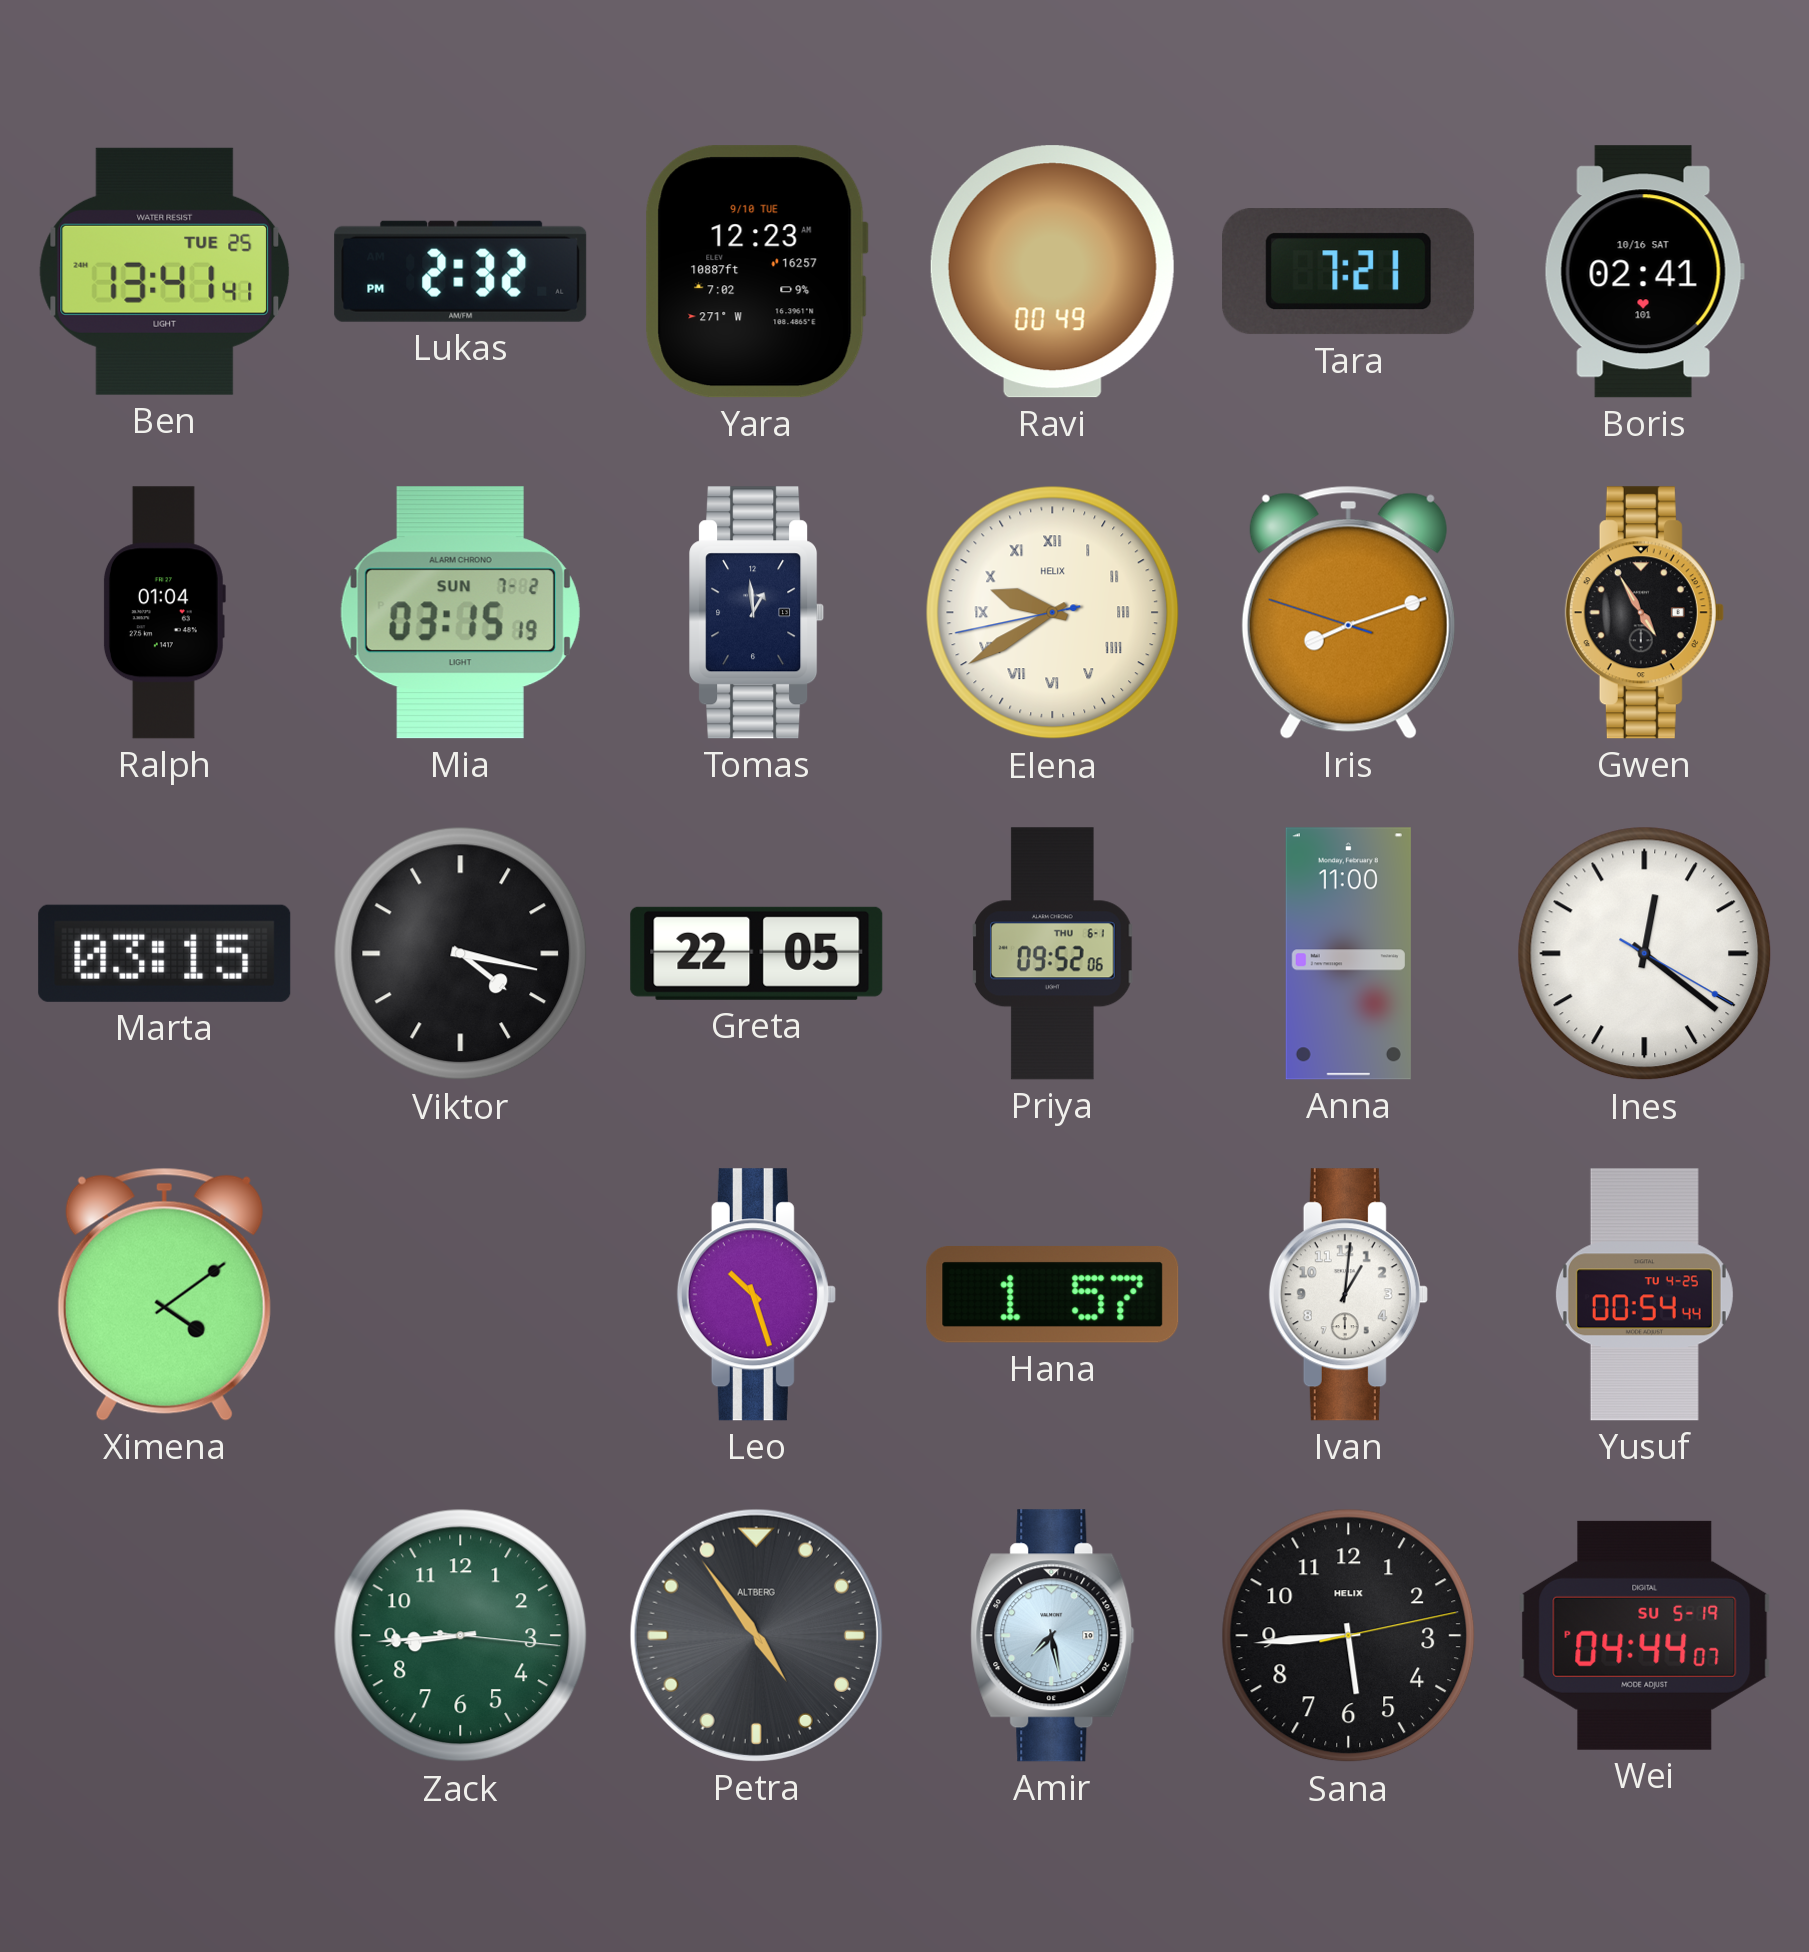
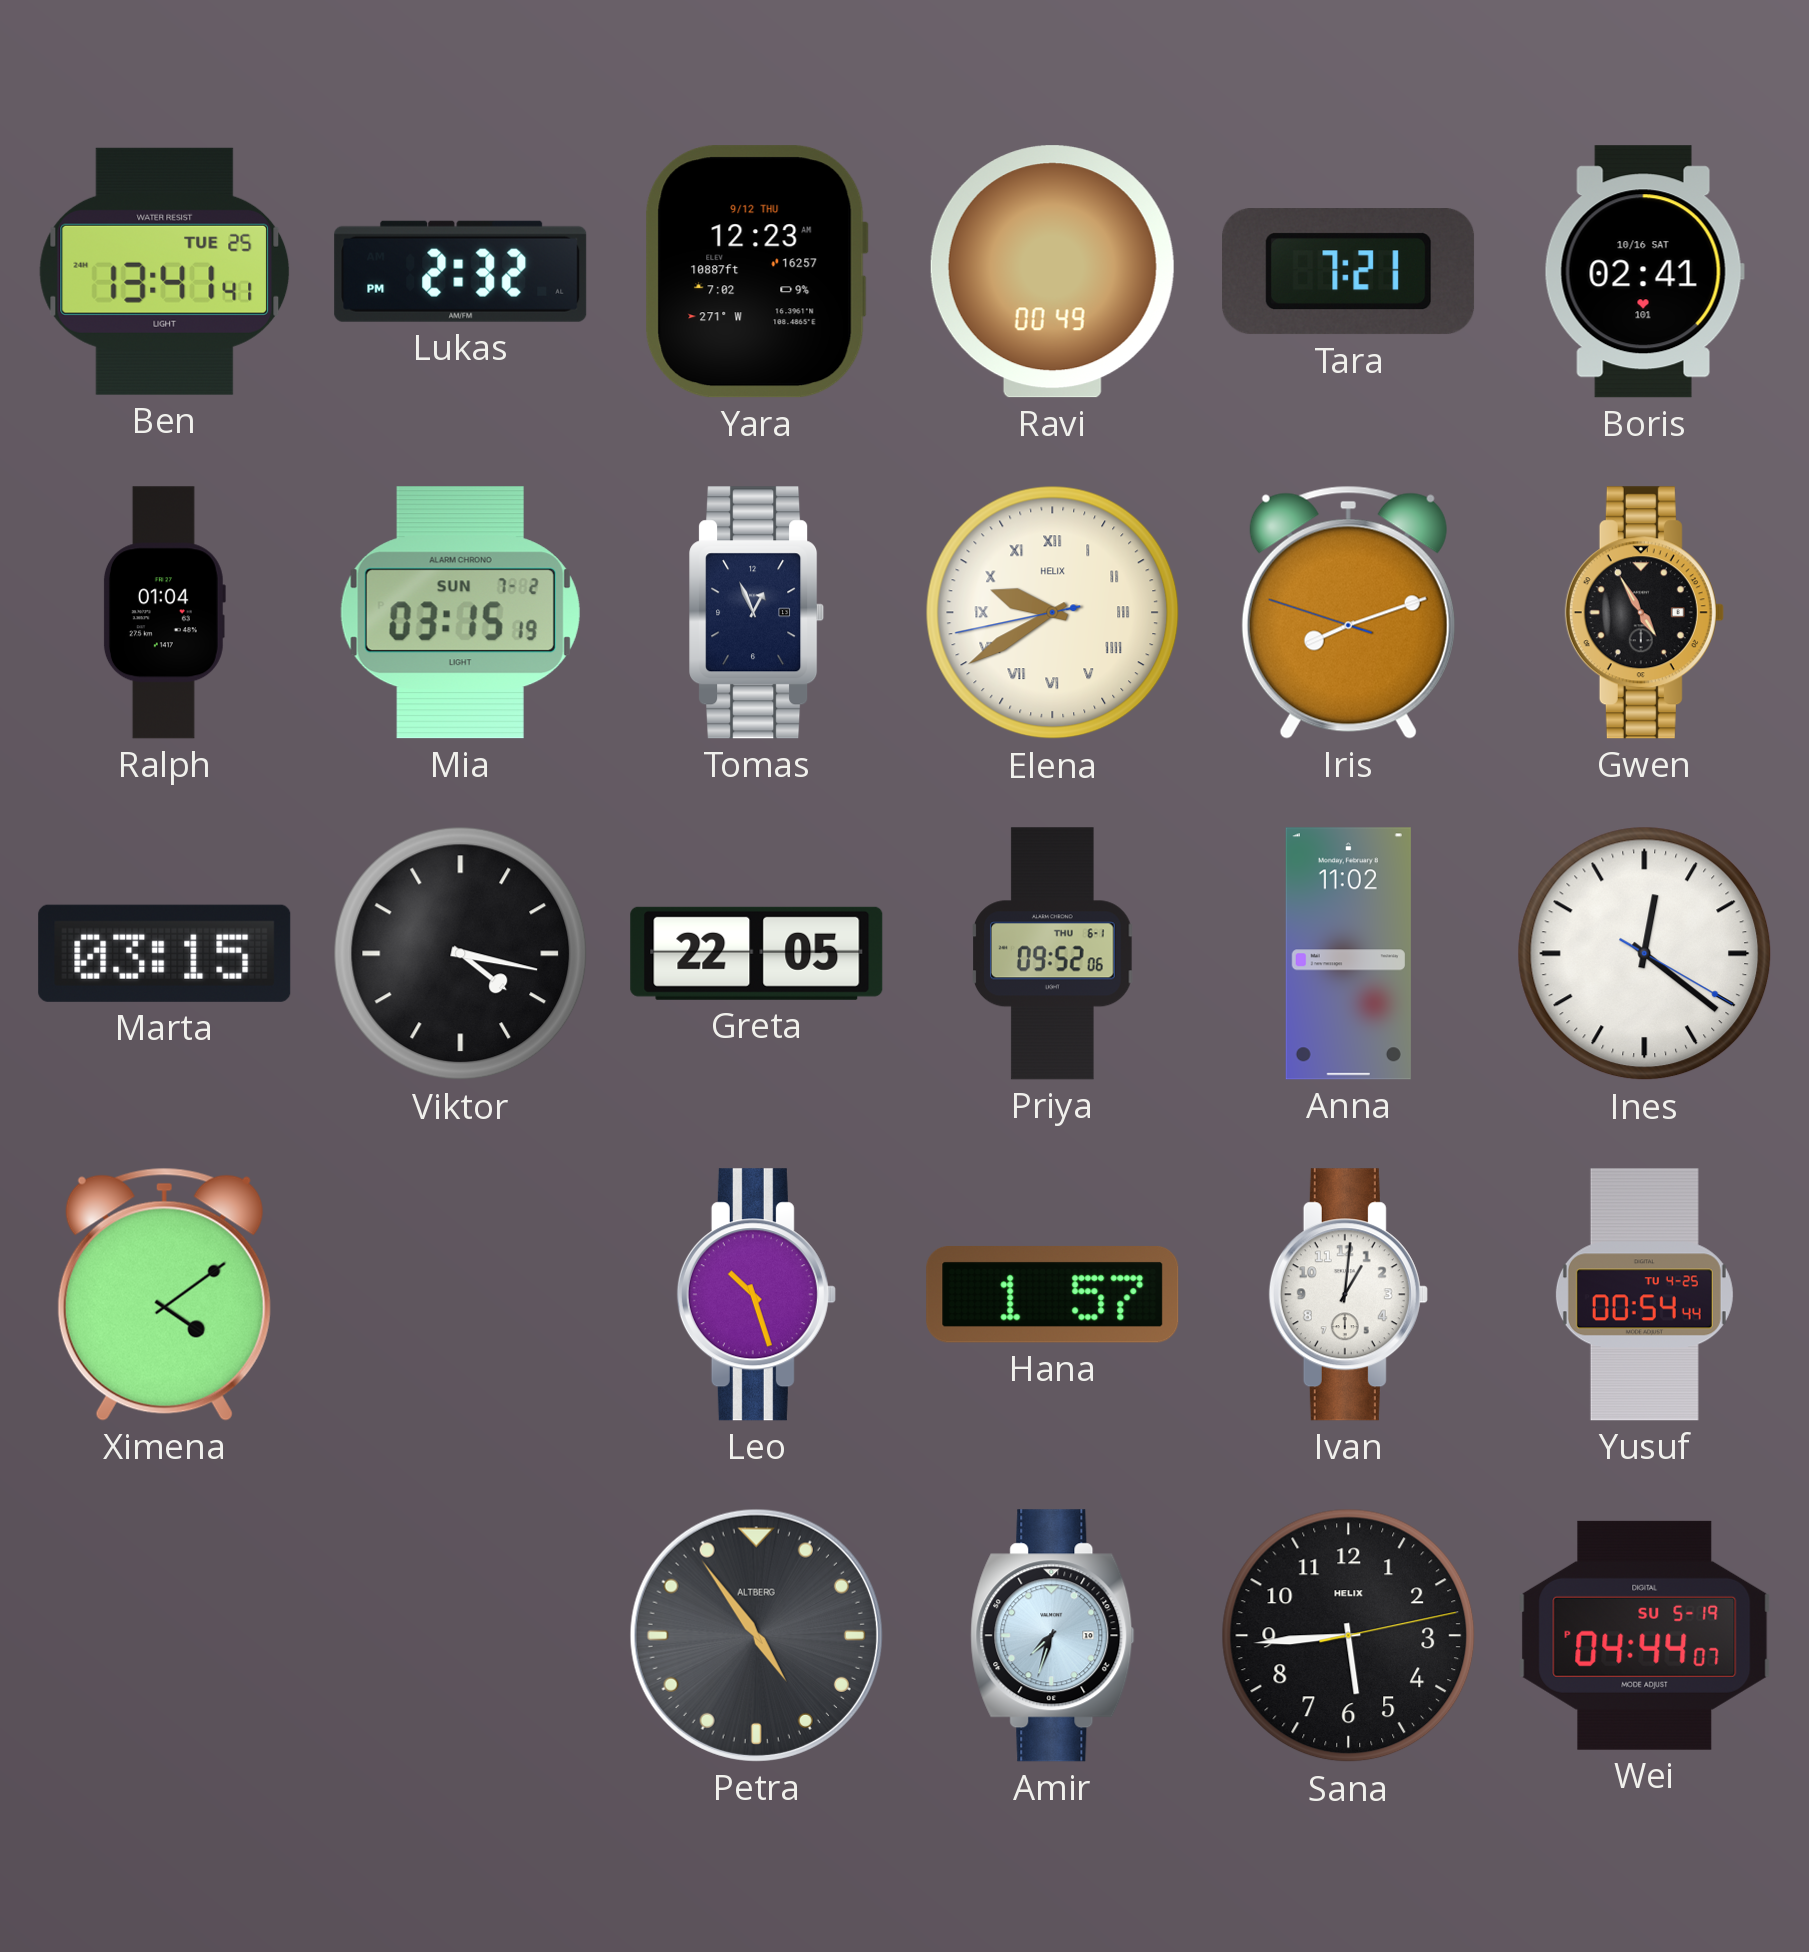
Yara date: 9/10 TUE -> 9/12 THU (756, 272)
Tomas: 12:59 -> 12:56 (757, 613)
Anna: 11:00 -> 11:02 (1348, 954)
Zack: 8:44 -> none (461, 1636)
Amir: 7:28 -> 7:33 (1053, 1636)
